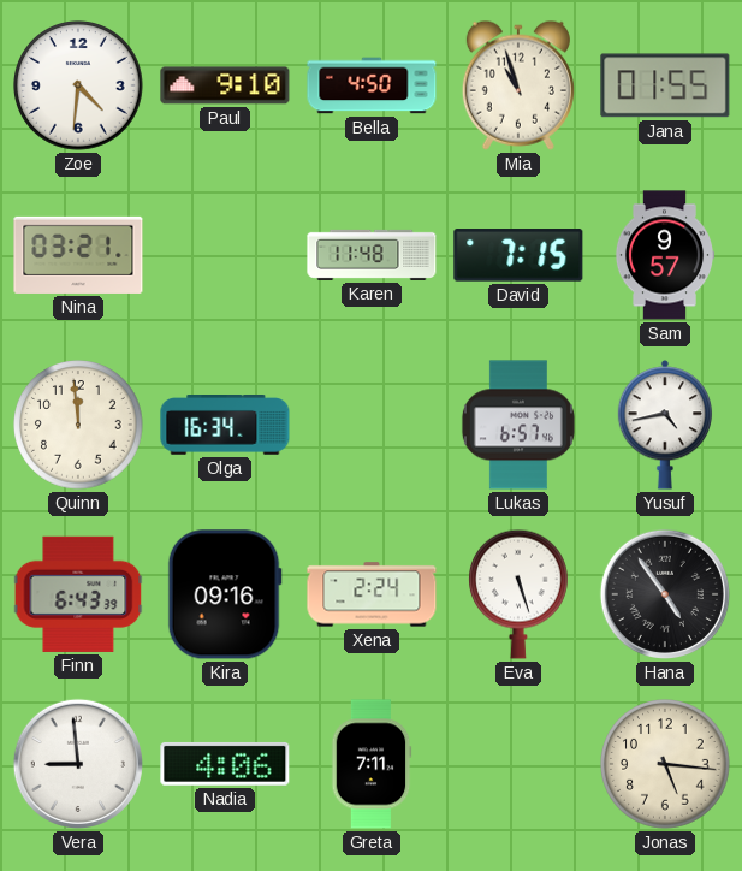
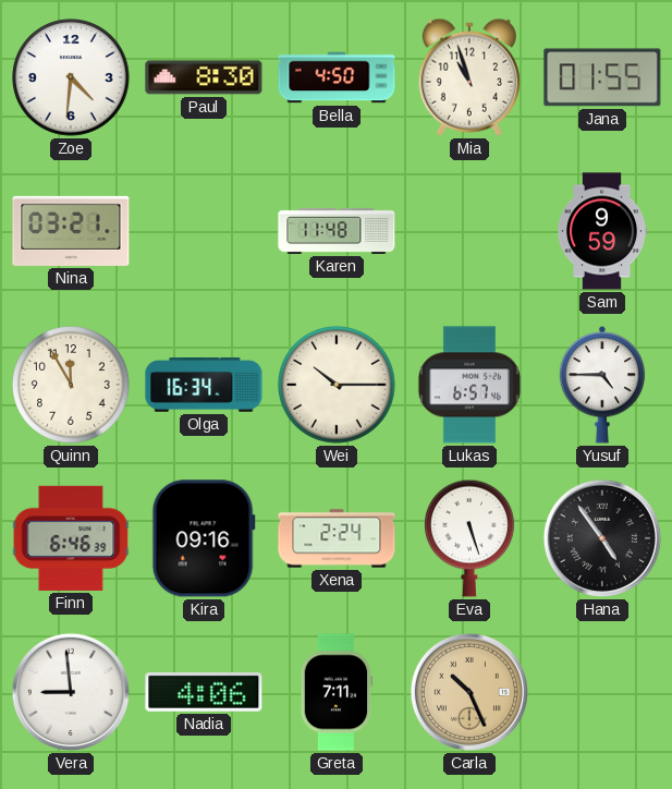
Paul: 9:10 -> 8:30 (204, 77)
David: 7:15 -> none (518, 255)
Sam: 9:57 -> 9:59 (602, 231)
Quinn: 11:59 -> 11:55 (71, 385)
Wei: none -> 10:15 (337, 385)
Yusuf: 4:43 -> 4:45 (602, 385)
Finn: 6:43 -> 6:46 (71, 538)
Carla: none -> 10:26 (469, 692)
Jonas: 5:16 -> none (665, 764)
